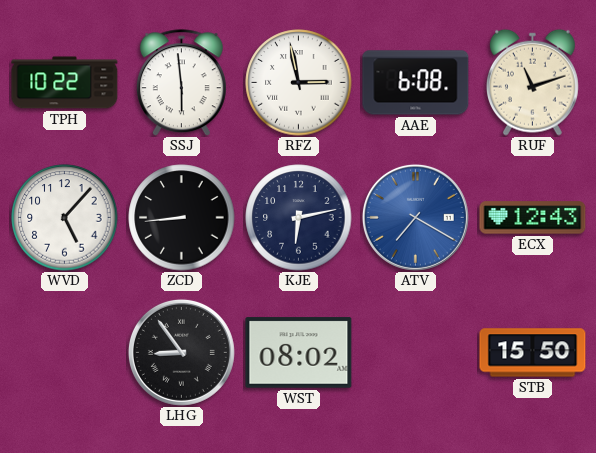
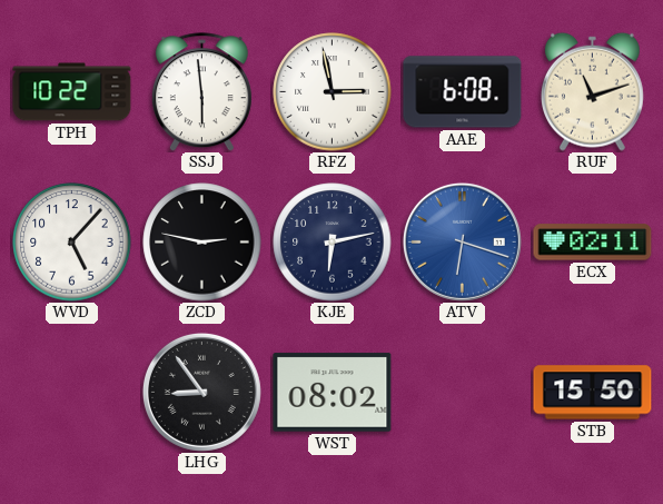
ZCD: 8:44 -> 2:47 (202, 243)
ATV: 7:20 -> 6:18 (462, 241)
ECX: 12:43 -> 02:11 (593, 243)
